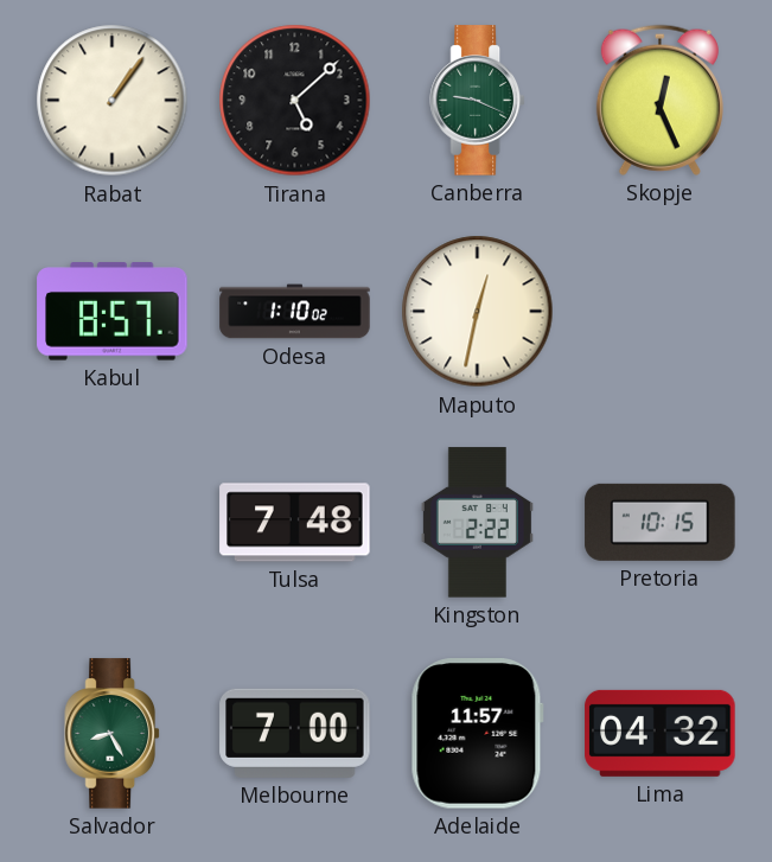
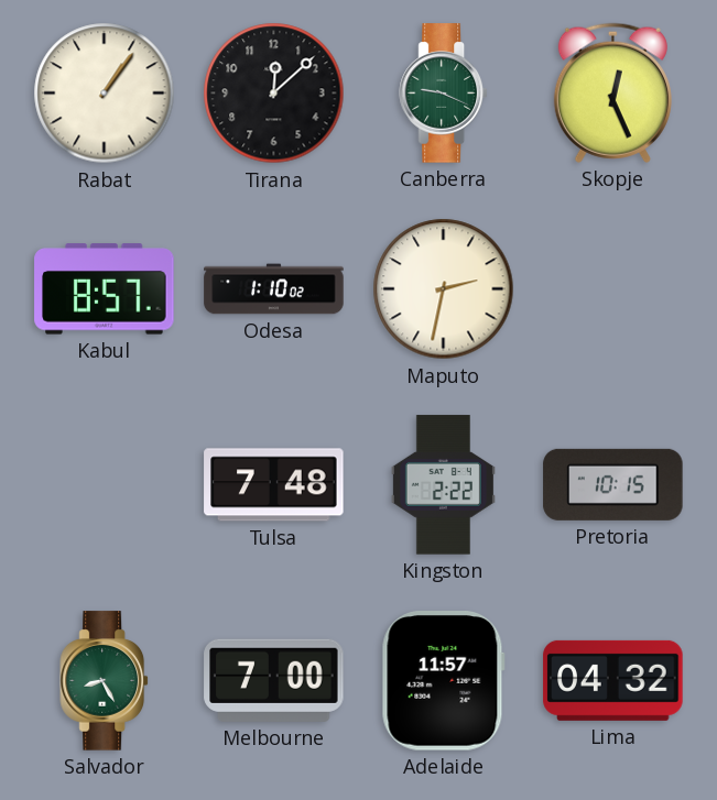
Tirana: 5:08 -> 12:08 (274, 94)
Maputo: 12:32 -> 2:32 (444, 289)
